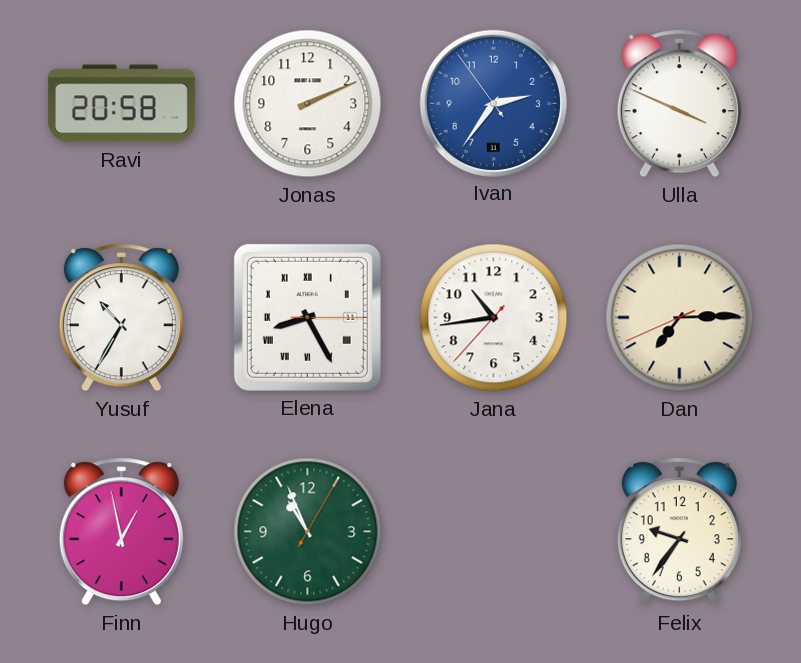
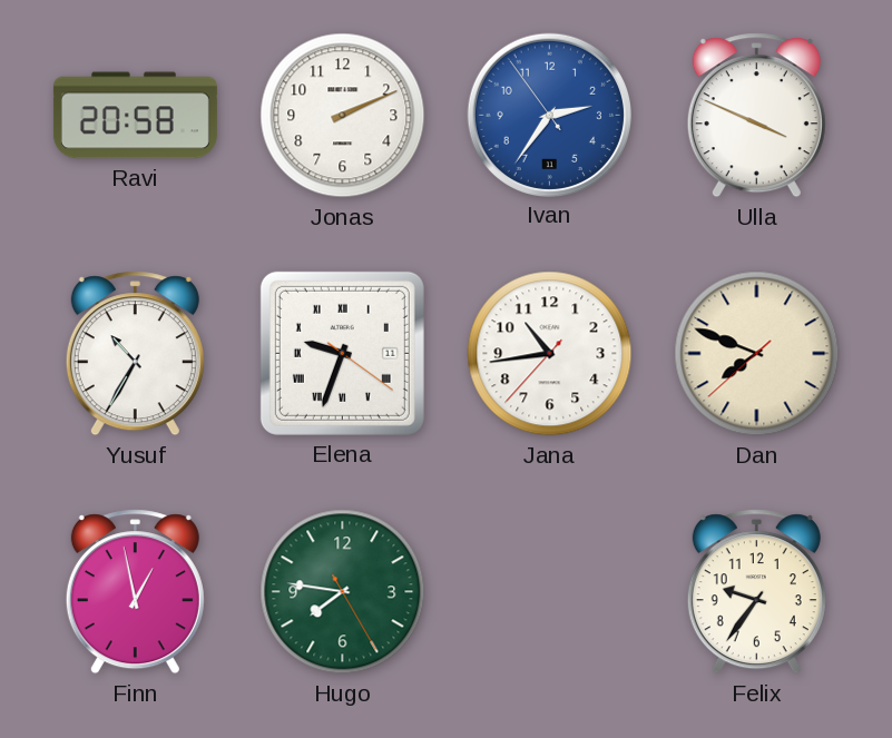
Elena: 8:25 -> 9:33 (342, 353)
Dan: 7:14 -> 7:48 (757, 354)
Hugo: 10:56 -> 7:46 (343, 592)
